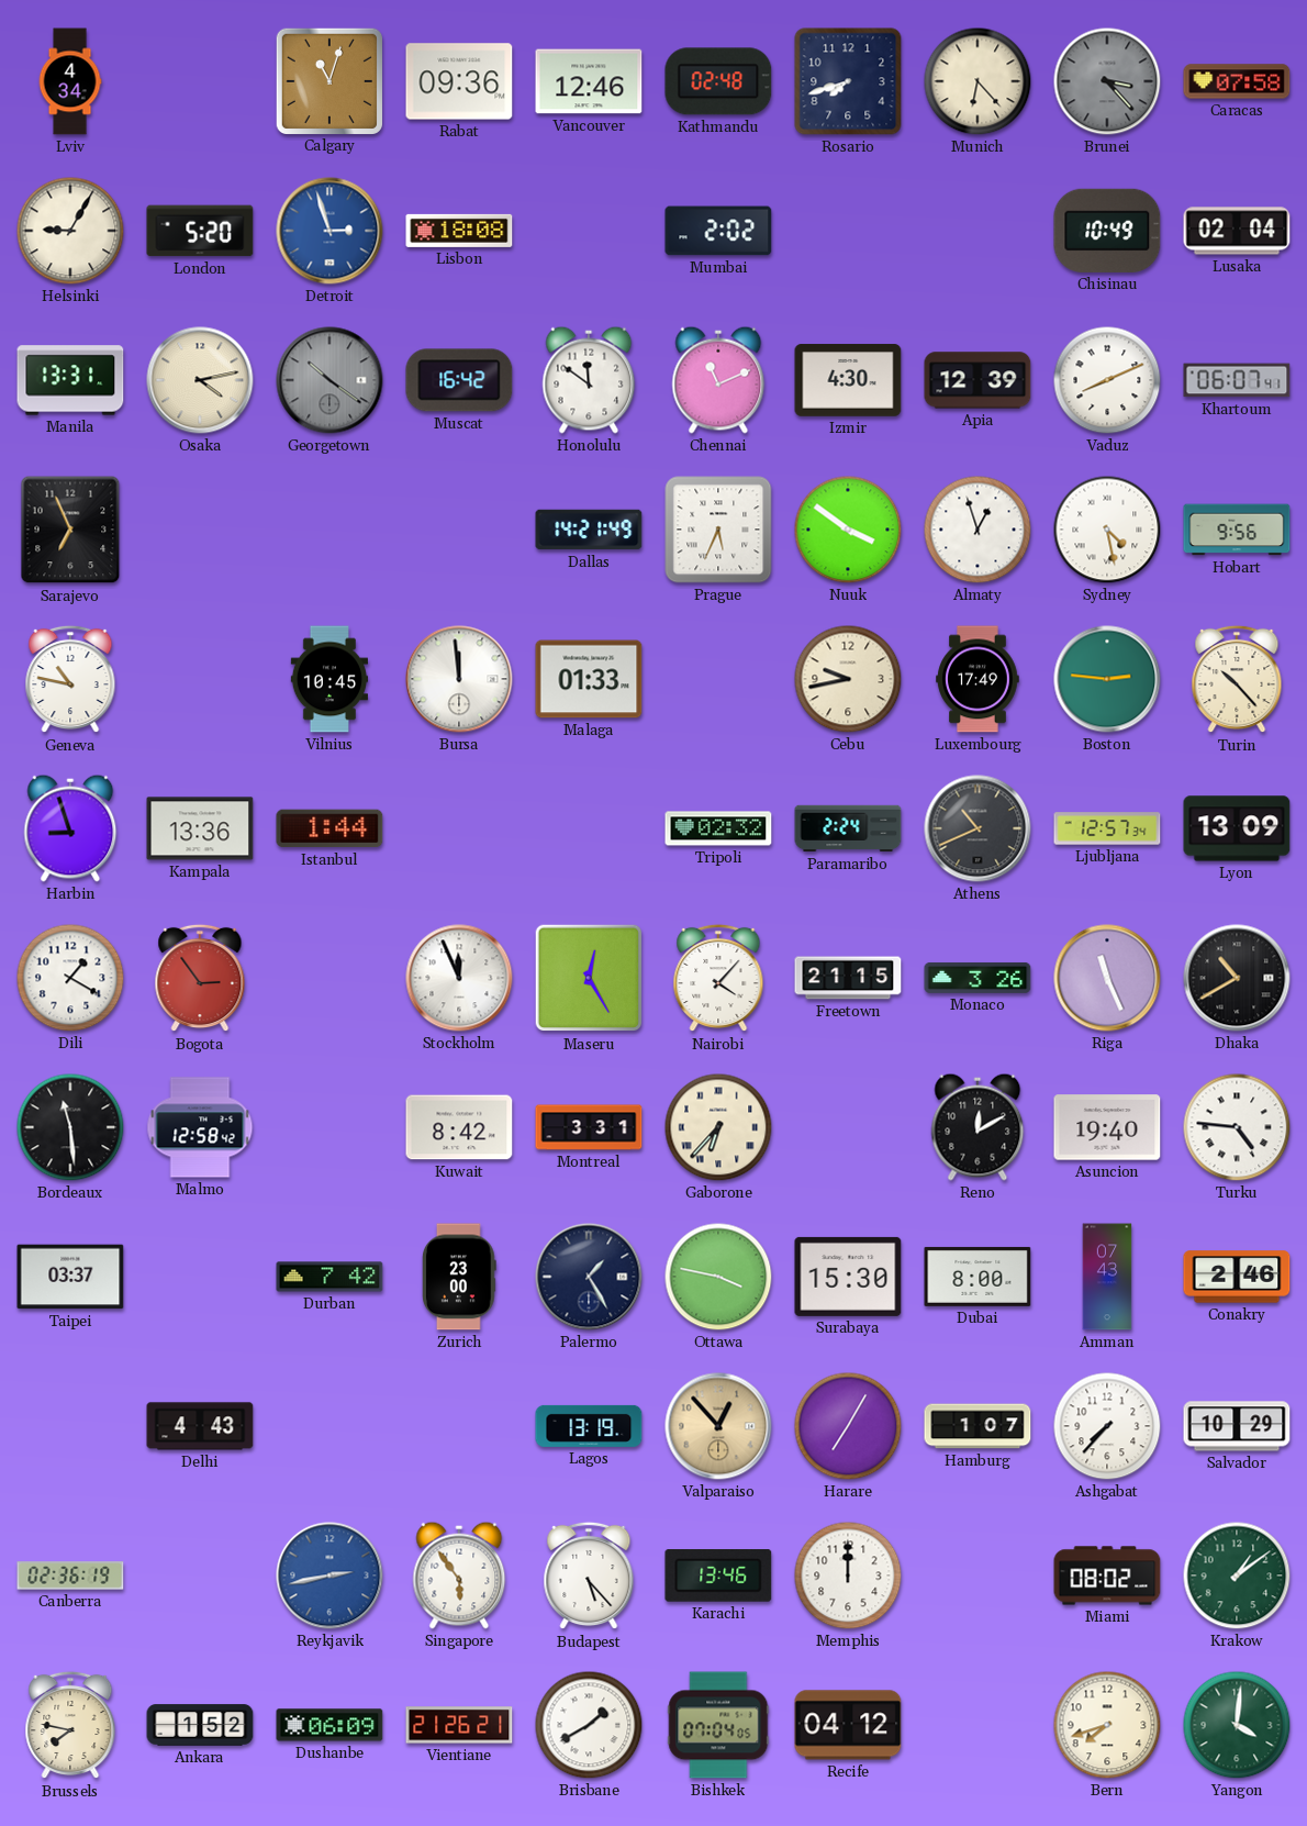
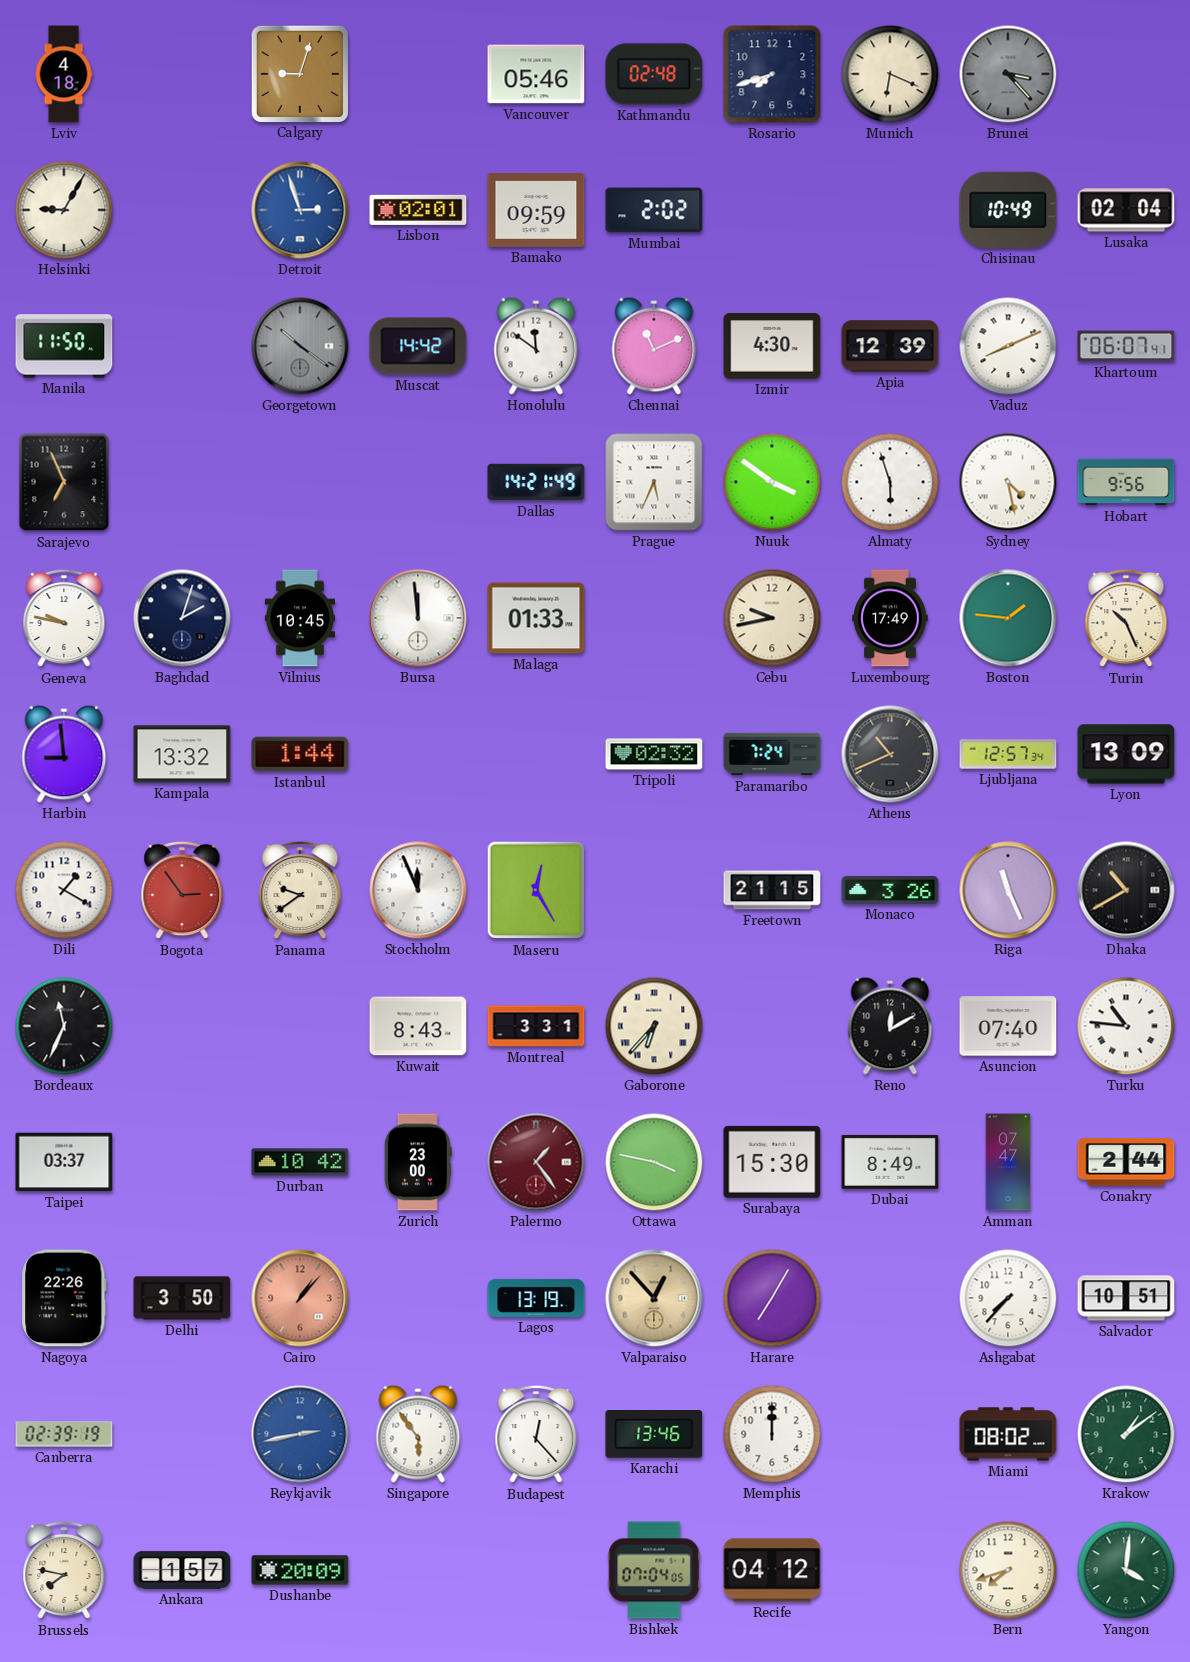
Lviv: 4:34 -> 4:18 (64, 74)
Calgary: 11:03 -> 9:03 (299, 73)
Rabat: 09:36 -> none (459, 81)
Vancouver: 12:46 -> 05:46 (536, 74)
Munich: 6:23 -> 6:19 (890, 74)
Caracas: 07:58 -> none (1237, 81)
London: 5:20 -> none (200, 231)
Lisbon: 18:08 -> 02:01 (418, 210)
Bamako: none -> 09:59 (536, 210)
Manila: 13:31 -> 11:50 (64, 346)
Osaka: 4:13 -> none (200, 380)
Muscat: 16:42 -> 14:42 (418, 346)
Almaty: 12:57 -> 5:57 (890, 482)
Geneva: 10:47 -> 9:47 (64, 618)
Baghdad: none -> 2:03 (182, 618)
Boston: 2:46 -> 1:46 (1008, 618)
Turin: 10:23 -> 10:26 (1126, 618)
Harbin: 8:57 -> 8:59 (64, 754)
Kampala: 13:36 -> 13:32 (182, 754)
Paramaribo: 2:24 -> 7:24 (772, 754)
Panama: none -> 9:39 (300, 890)
Nairobi: 4:07 -> none (718, 978)
Bordeaux: 11:29 -> 11:34 (64, 1026)
Malmo: 12:58 -> none (200, 1127)
Kuwait: 8:42 -> 8:43 (418, 1026)
Asuncion: 19:40 -> 07:40 (1008, 1026)
Turku: 4:46 -> 10:46 (1126, 1026)
Durban: 7:42 -> 10:42 (300, 1162)
Palermo: 1:25 -> 1:24 (536, 1162)
Palermo dial: navy -> burgundy (536, 1162)
Dubai: 8:00 -> 8:49 (890, 1162)
Amman: 07:43 -> 07:47 (1008, 1162)
Conakry: 2:46 -> 2:44 (1126, 1162)
Nagoya: none -> 22:26 (64, 1298)
Delhi: 4:43 -> 3:50 (182, 1298)
Cairo: none -> 1:07 (300, 1298)
Hamburg: 1:07 -> none (978, 1426)
Salvador: 10:29 -> 10:51 (1126, 1298)
Canberra: 02:36 -> 02:39 (64, 1434)
Budapest: 5:23 -> 12:23 (536, 1434)
Ankara: 1:52 -> 1:57 (182, 1570)
Dushanbe: 06:09 -> 20:09 (300, 1570)
Vientiane: 21:26 -> none (459, 1725)
Brisbane: 1:40 -> none (589, 1725)
